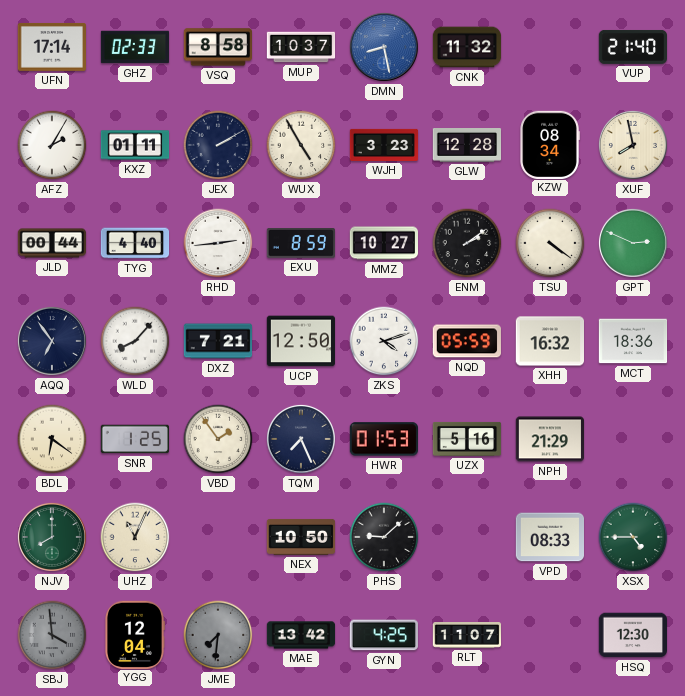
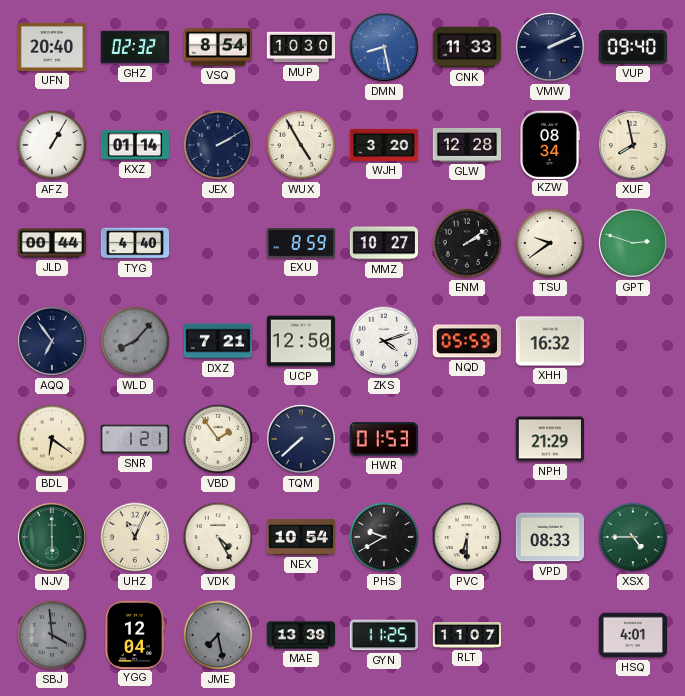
UFN: 17:14 -> 20:40 (52, 47)
GHZ: 02:33 -> 02:32 (135, 47)
VSQ: 8:58 -> 8:54 (217, 47)
MUP: 10:37 -> 10:30 (301, 47)
CNK: 11:32 -> 11:33 (467, 47)
VMW: none -> 2:11 (550, 47)
VUP: 21:40 -> 09:40 (633, 47)
AFZ: 2:05 -> 1:05 (52, 145)
KXZ: 01:11 -> 01:14 (135, 145)
WJH: 3:23 -> 3:20 (384, 145)
RHD: 2:44 -> none (218, 243)
TSU: 4:21 -> 9:39 (550, 243)
GPT: 2:49 -> 2:48 (633, 243)
WLD dial: white -> grey (135, 341)
MCT: 18:36 -> none (633, 341)
SNR: 1:25 -> 1:21 (134, 439)
TQM: 7:26 -> 7:38 (301, 439)
UZX: 5:16 -> none (467, 439)
NJV: 8:00 -> 6:00 (52, 537)
VDK: none -> 4:25 (218, 537)
NEX: 10:50 -> 10:54 (301, 537)
PHS: 9:08 -> 9:40 (384, 537)
PVC: none -> 6:30 (467, 537)
JME: 7:31 -> 7:28 (218, 635)
MAE: 13:42 -> 13:39 (301, 635)
GYN: 4:25 -> 11:25 (384, 635)
HSQ: 12:30 -> 4:01 (632, 635)
